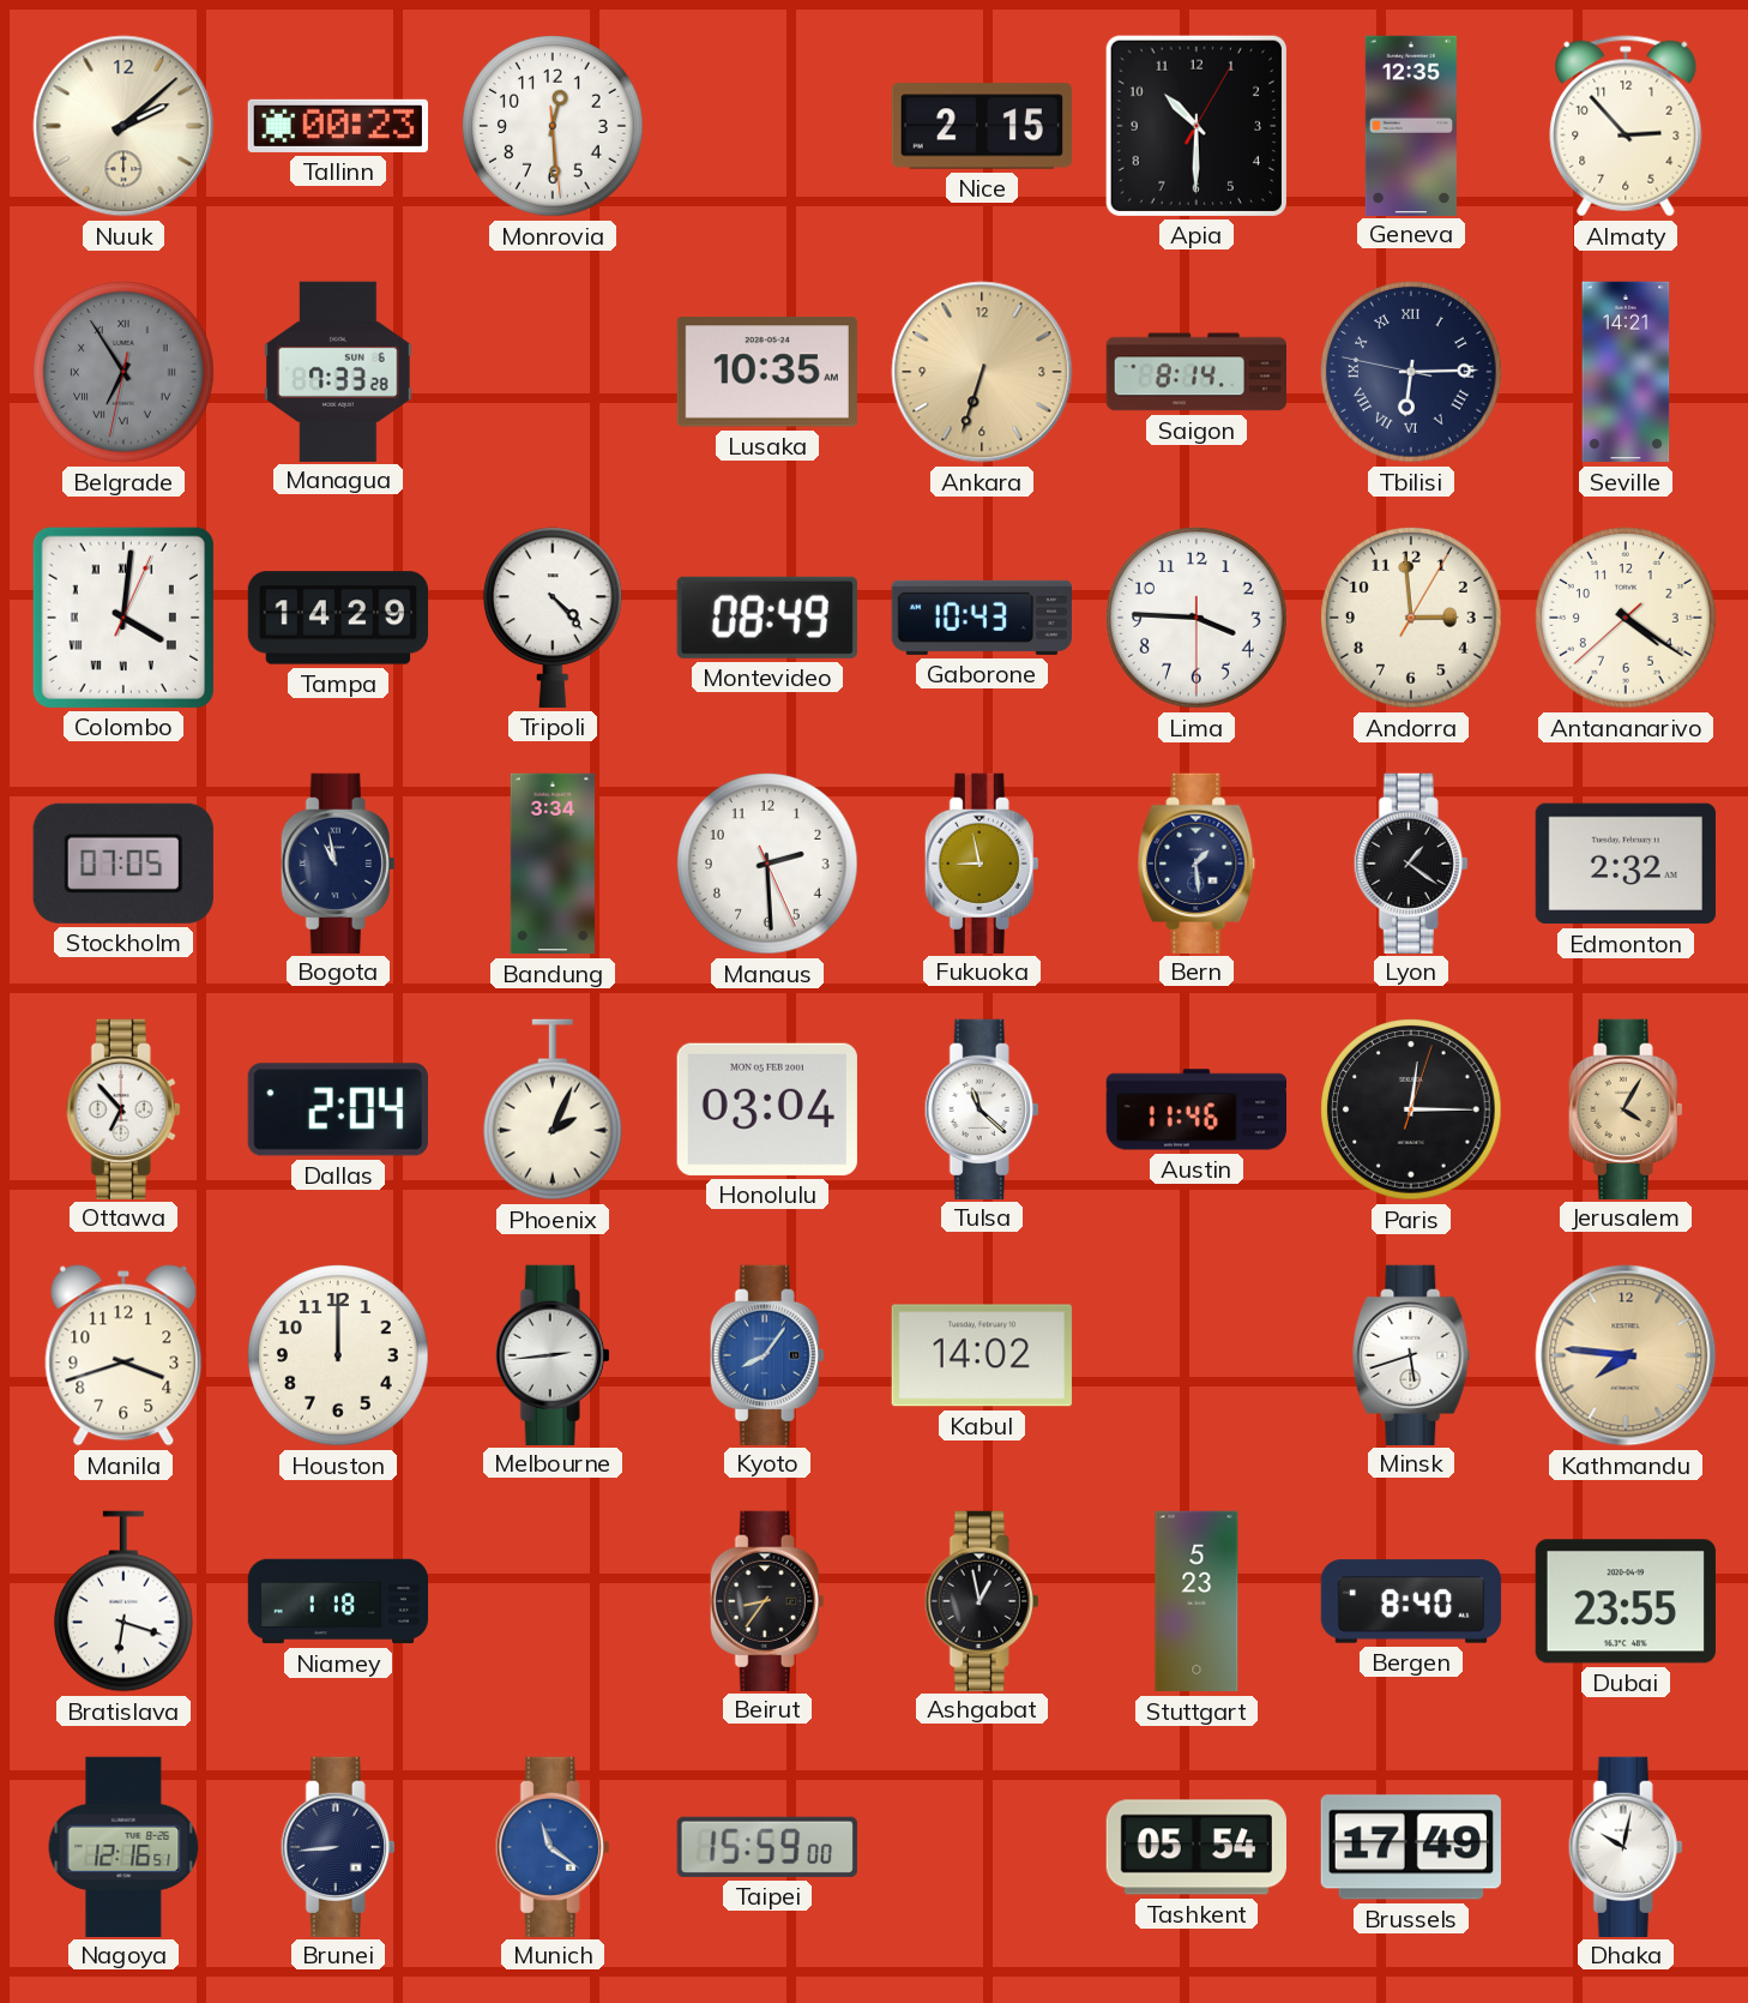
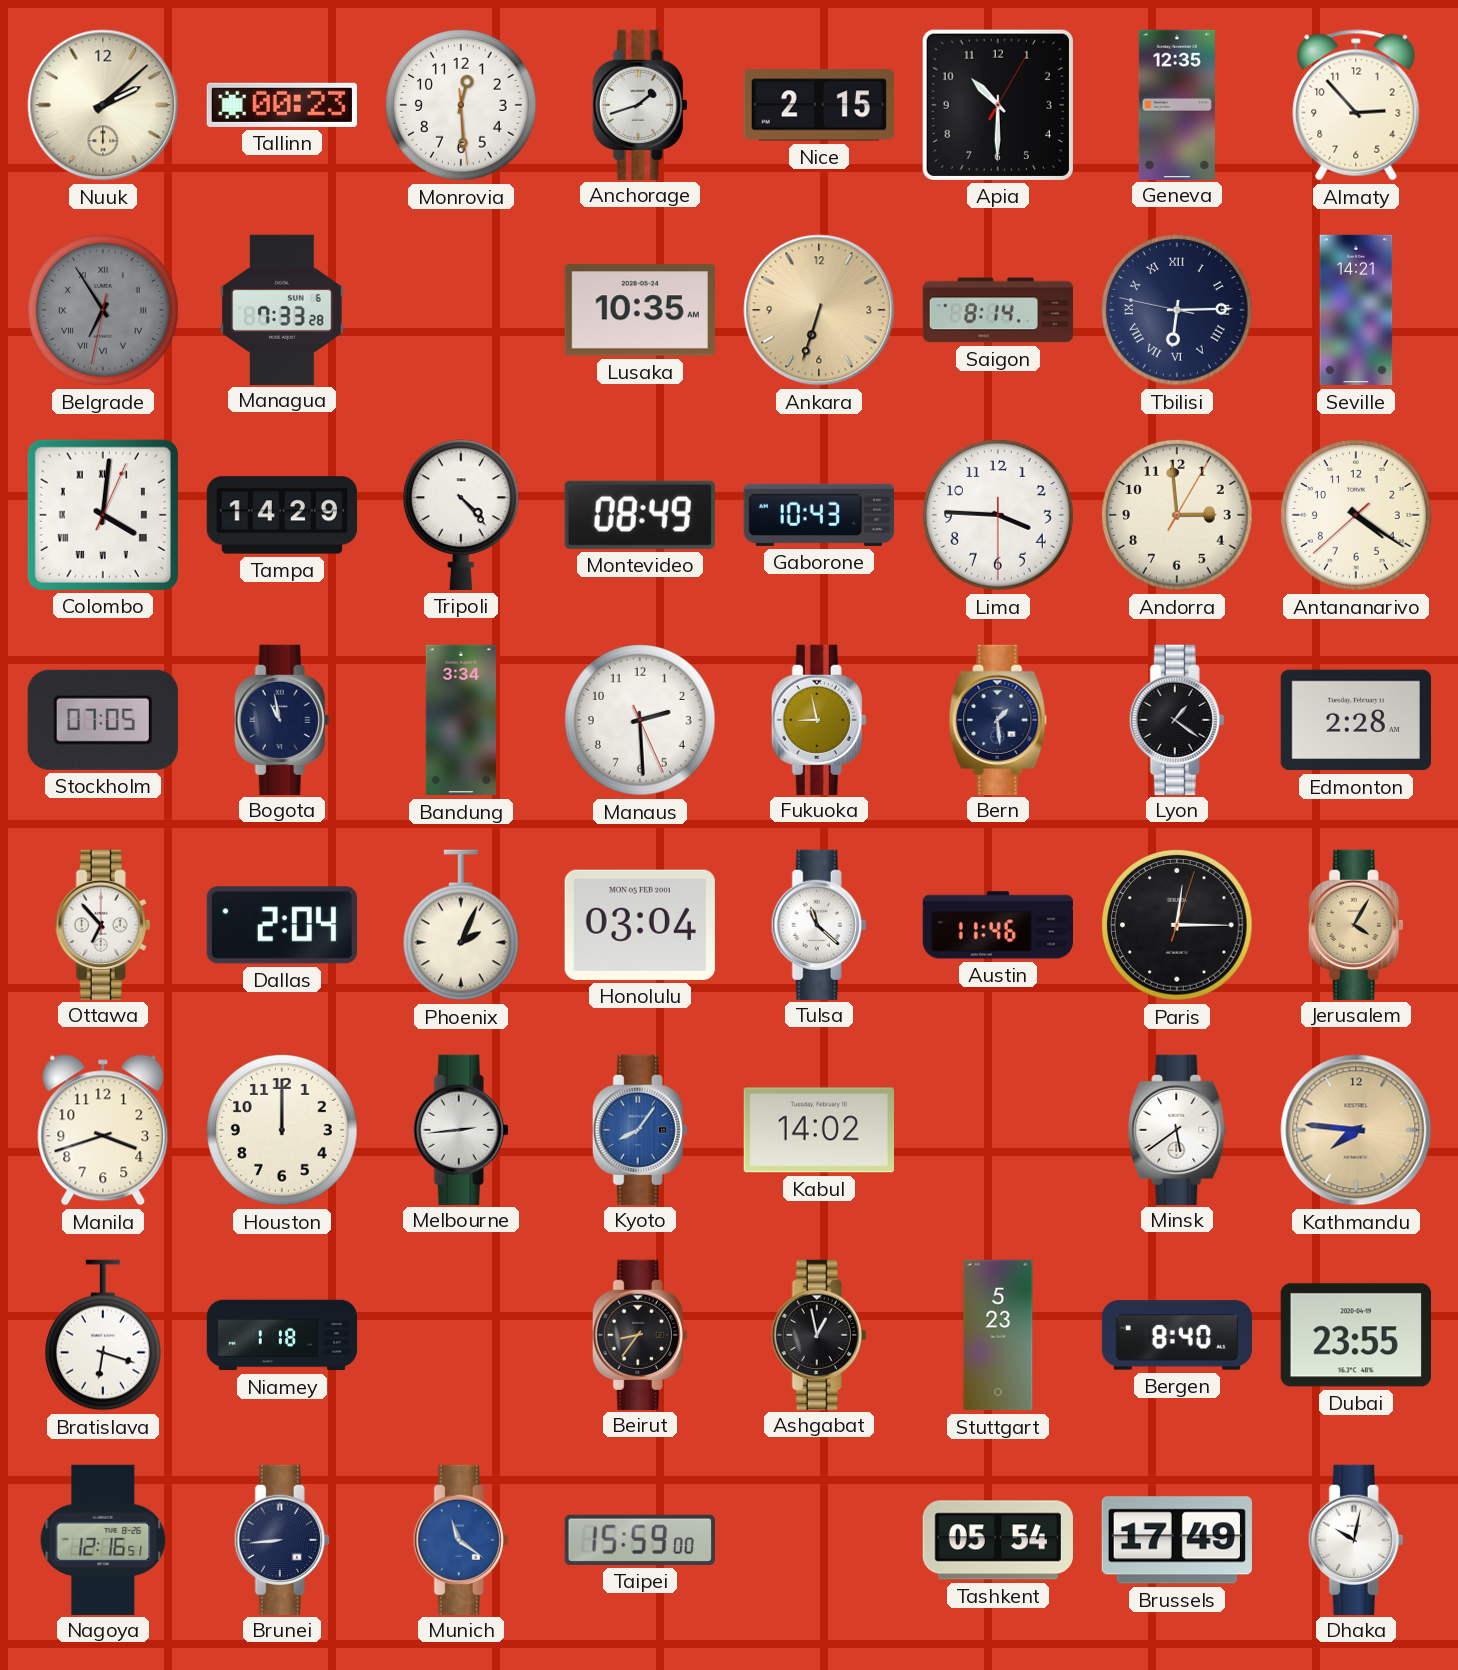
Anchorage: none -> 1:42 (640, 104)
Edmonton: 2:32 -> 2:28 (1356, 720)
Minsk: 5:42 -> 5:39 (1177, 1129)
